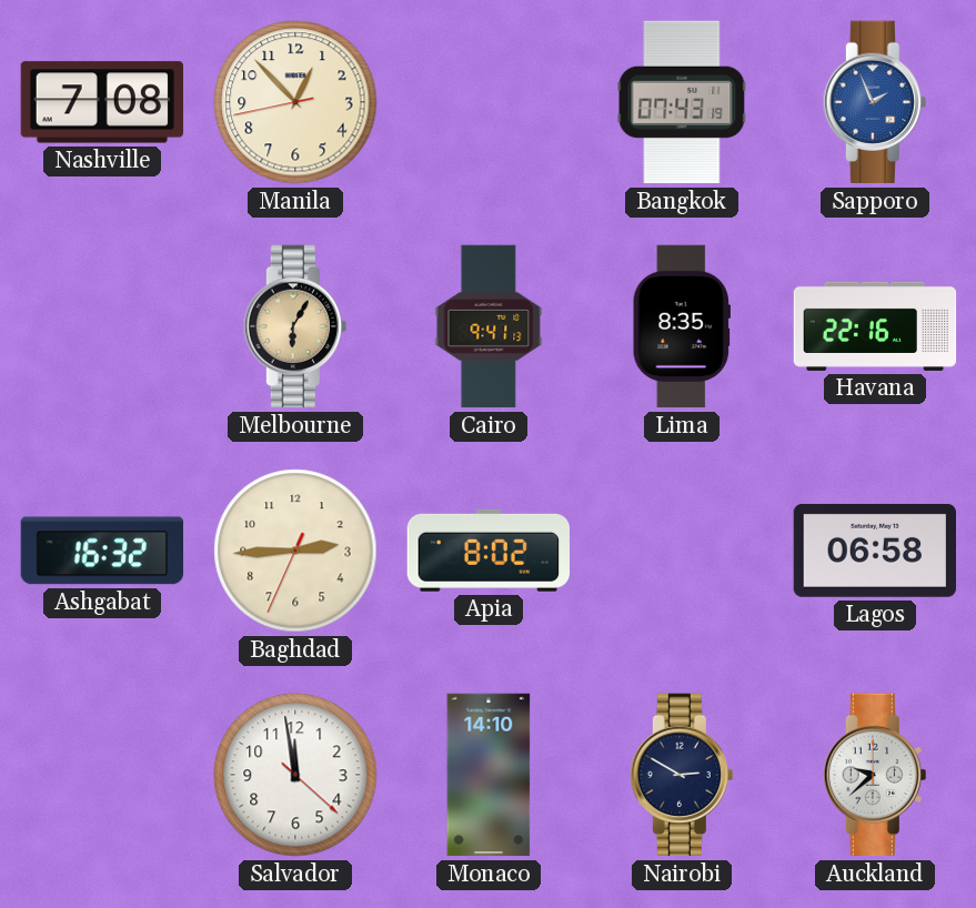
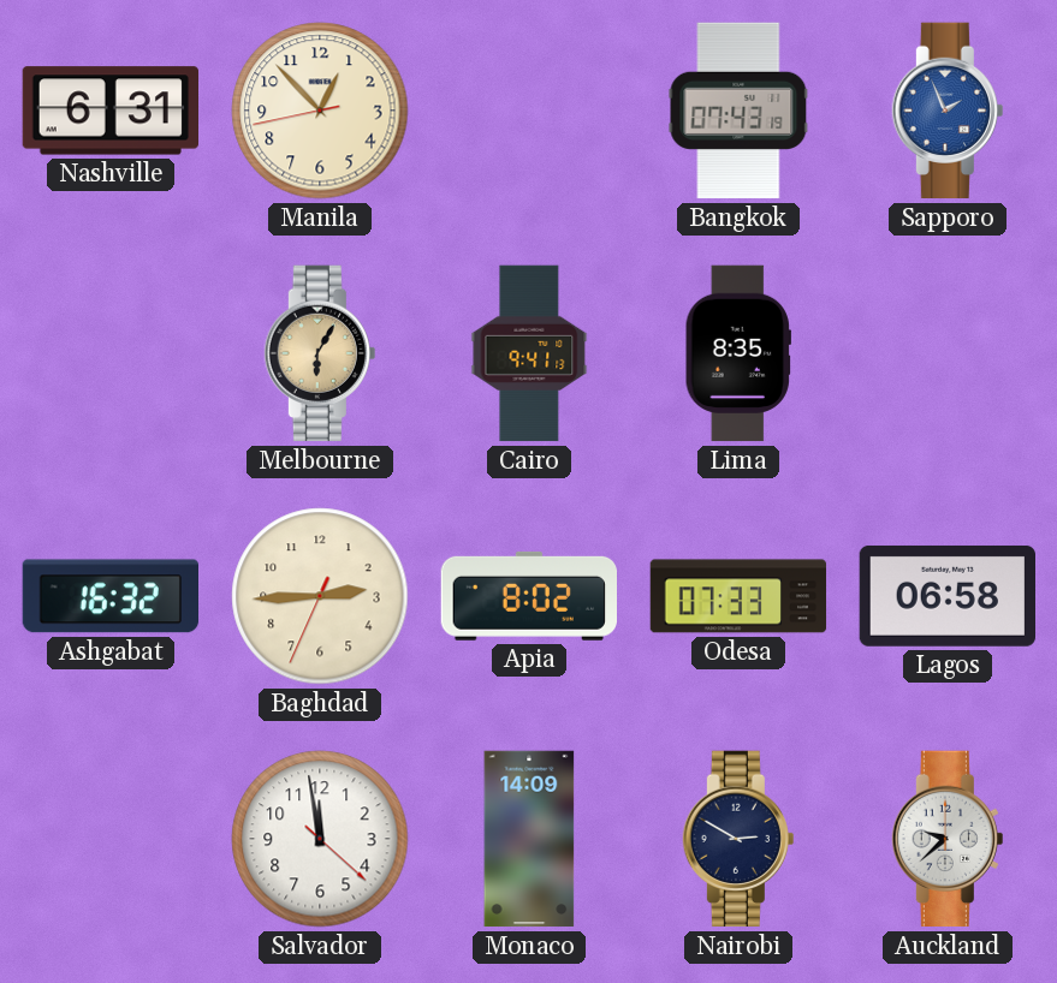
Nashville: 7:08 -> 6:31 (109, 111)
Havana: 22:16 -> none (875, 326)
Odesa: none -> 07:33 (738, 596)
Monaco: 14:10 -> 14:09 (529, 839)
